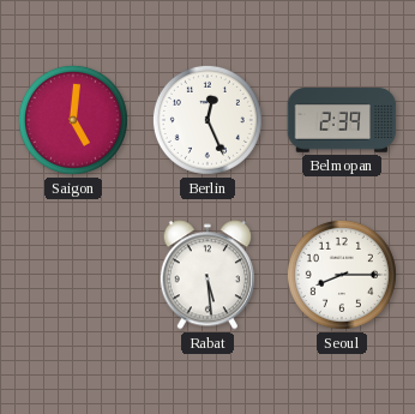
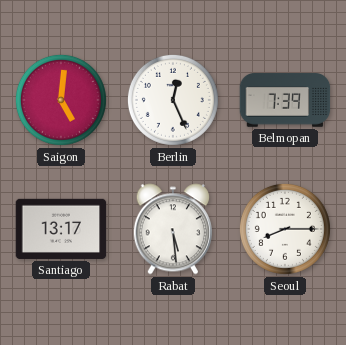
Belmopan: 2:39 -> 7:39 (285, 100)
Santiago: none -> 13:17 (61, 229)
